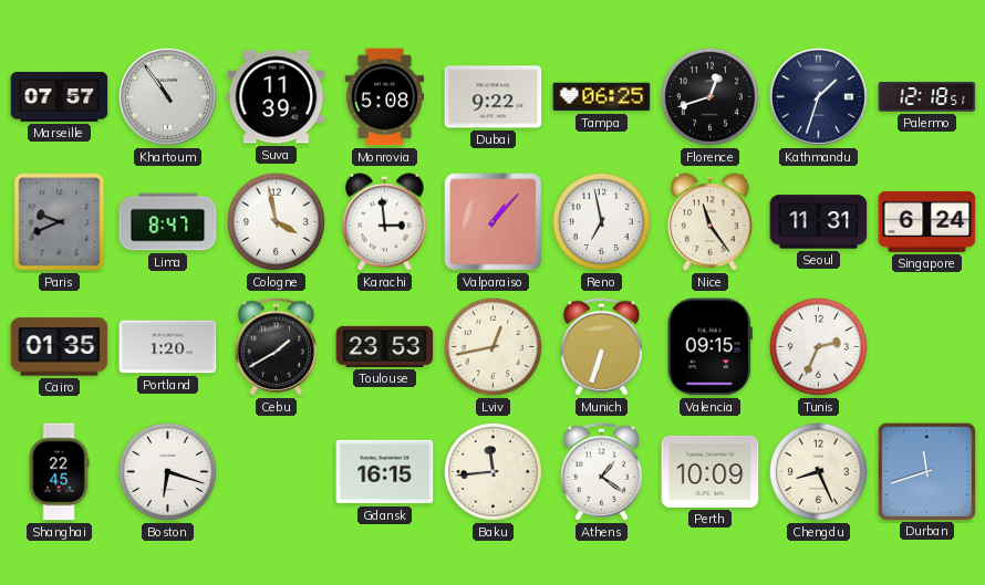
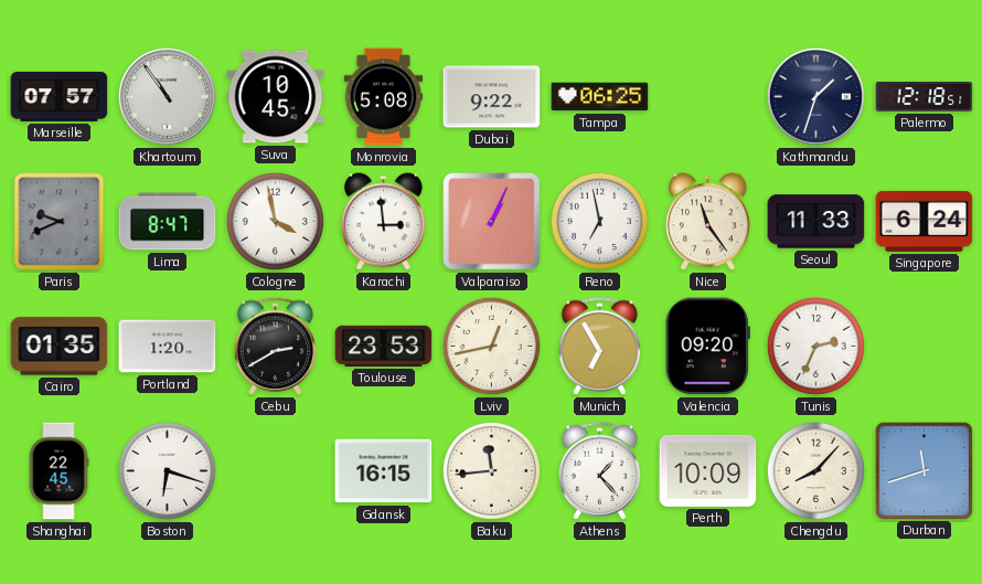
Suva: 11:39 -> 10:45 (276, 97)
Florence: 12:42 -> none (709, 96)
Valparaiso: 1:07 -> 1:04 (492, 222)
Seoul: 11:31 -> 11:33 (816, 222)
Cebu: 1:40 -> 2:40 (276, 347)
Munich: 6:33 -> 6:55 (600, 347)
Valencia: 09:15 -> 09:20 (707, 347)
Athens: 1:21 -> 1:23 (600, 471)
Chengdu: 8:26 -> 8:07 (815, 470)
